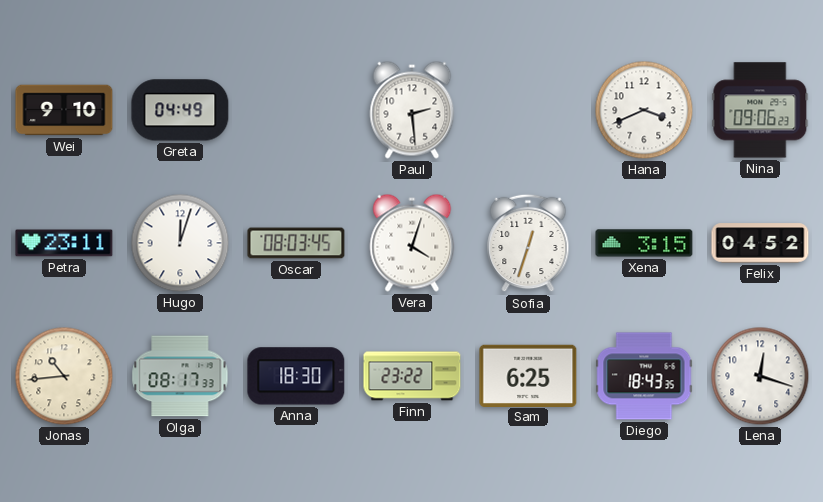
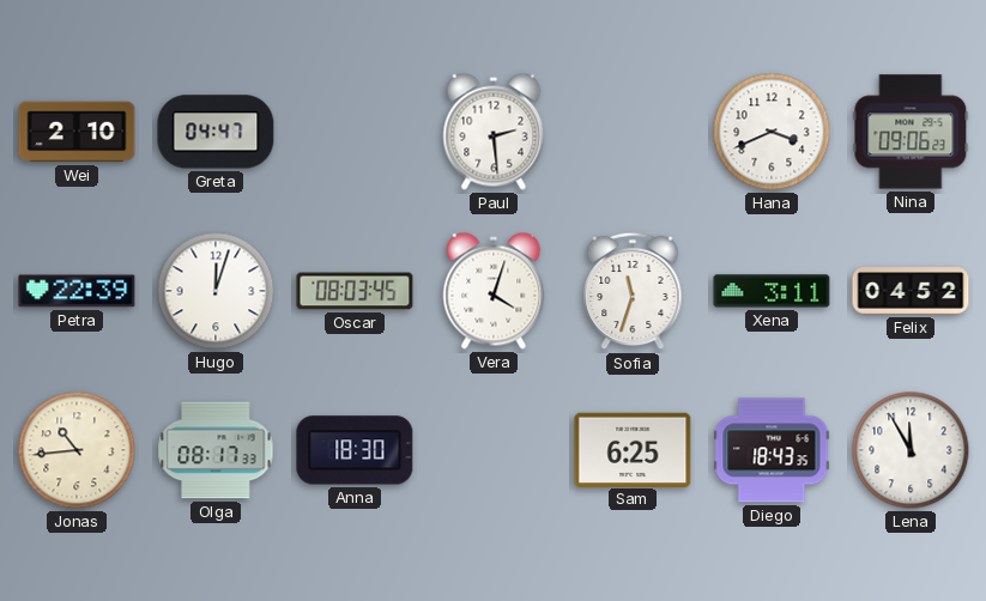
Wei: 9:10 -> 2:10 (77, 132)
Greta: 04:49 -> 04:47 (216, 132)
Petra: 23:11 -> 22:39 (77, 291)
Sofia: 12:33 -> 11:33 (633, 291)
Xena: 3:15 -> 3:11 (772, 291)
Finn: 23:22 -> none (412, 376)
Lena: 12:18 -> 11:55 (911, 450)
